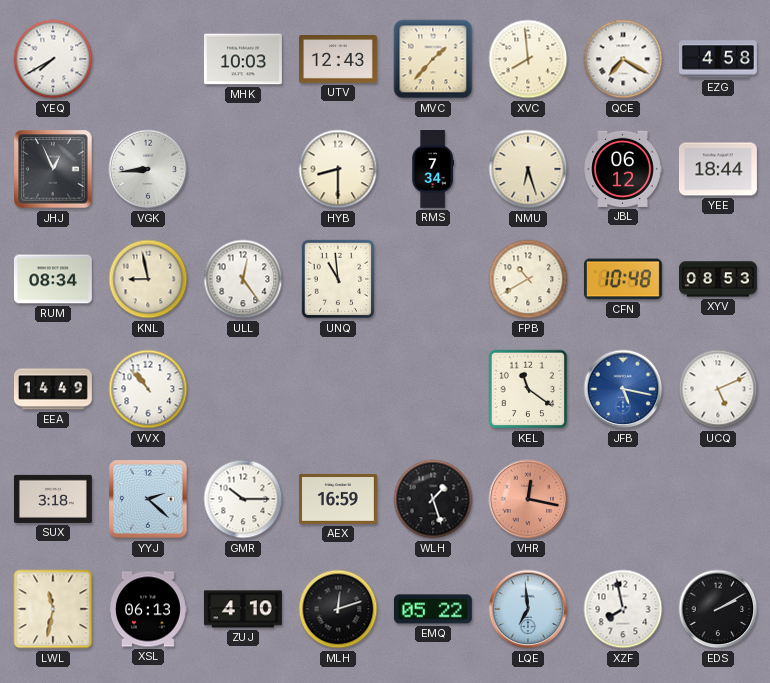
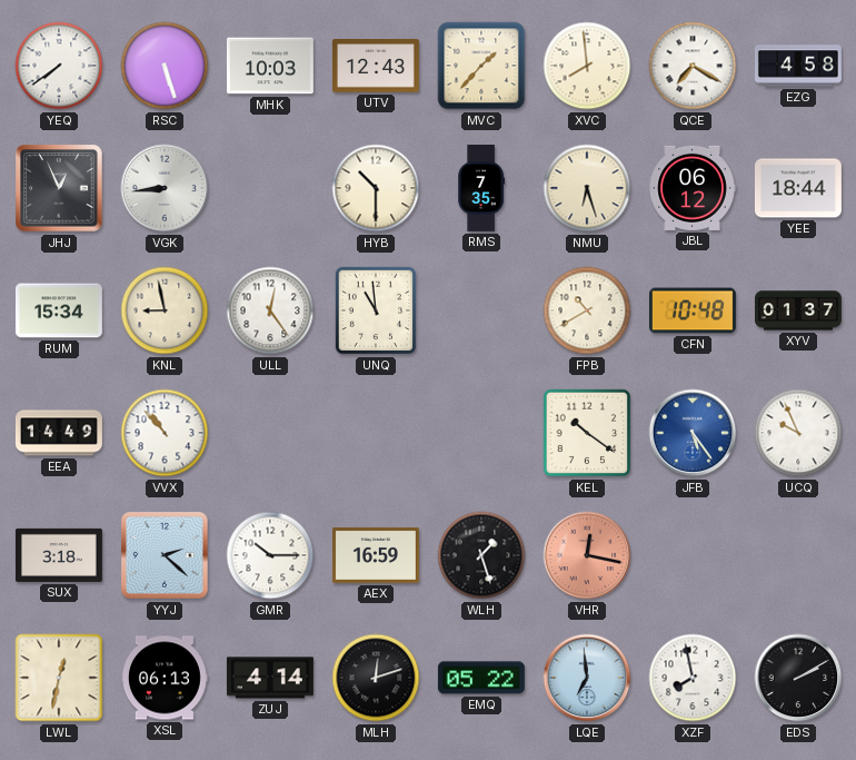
YEQ: 7:40 -> 7:39 (59, 66)
RSC: none -> 5:27 (165, 66)
HYB: 8:30 -> 10:30 (376, 188)
RMS: 7:34 -> 7:35 (481, 189)
RUM: 08:34 -> 15:34 (59, 310)
XYV: 08:53 -> 01:37 (799, 310)
KEL: 11:21 -> 10:21 (587, 433)
JFB: 5:17 -> 5:24 (693, 433)
UCQ: 5:11 -> 9:56 (798, 433)
LWL: 11:32 -> 12:32 (59, 678)
ZUJ: 4:10 -> 4:14 (270, 678)
